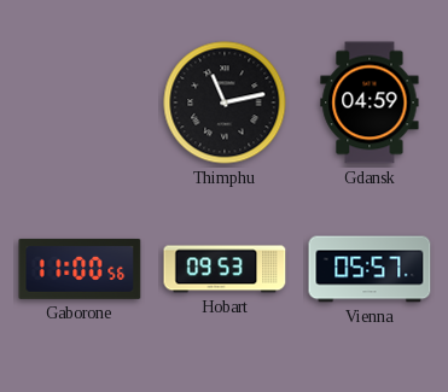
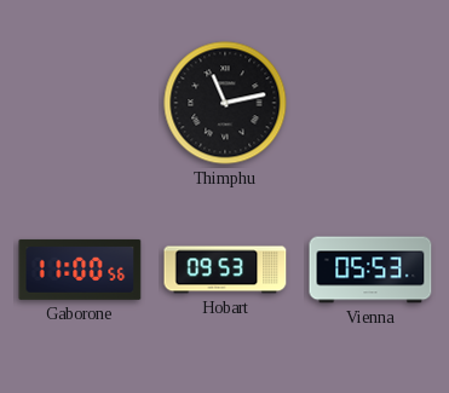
Gdansk: 04:59 -> none (370, 103)
Vienna: 05:57 -> 05:53 (370, 270)
